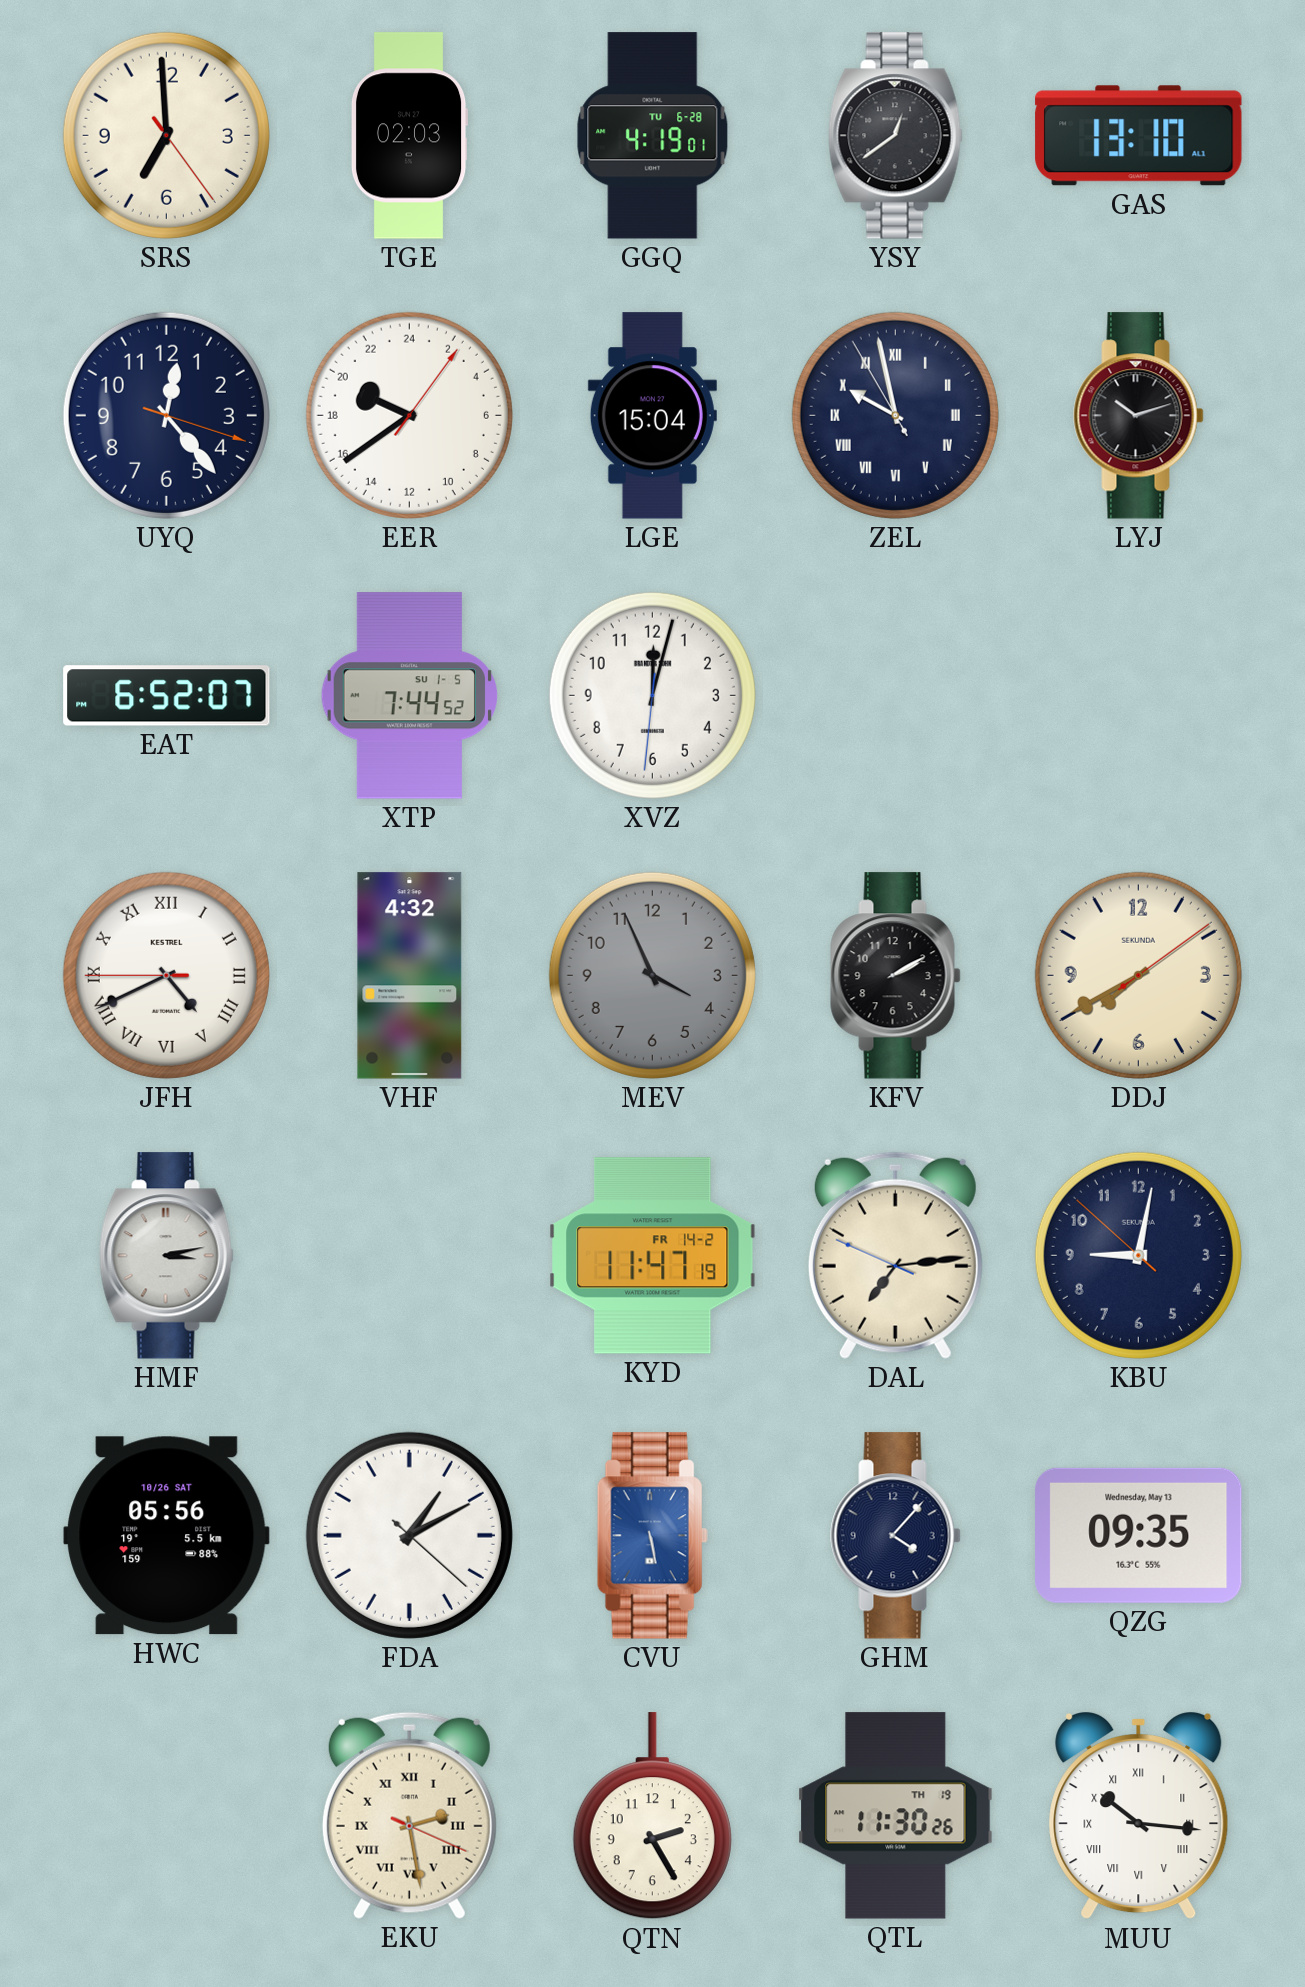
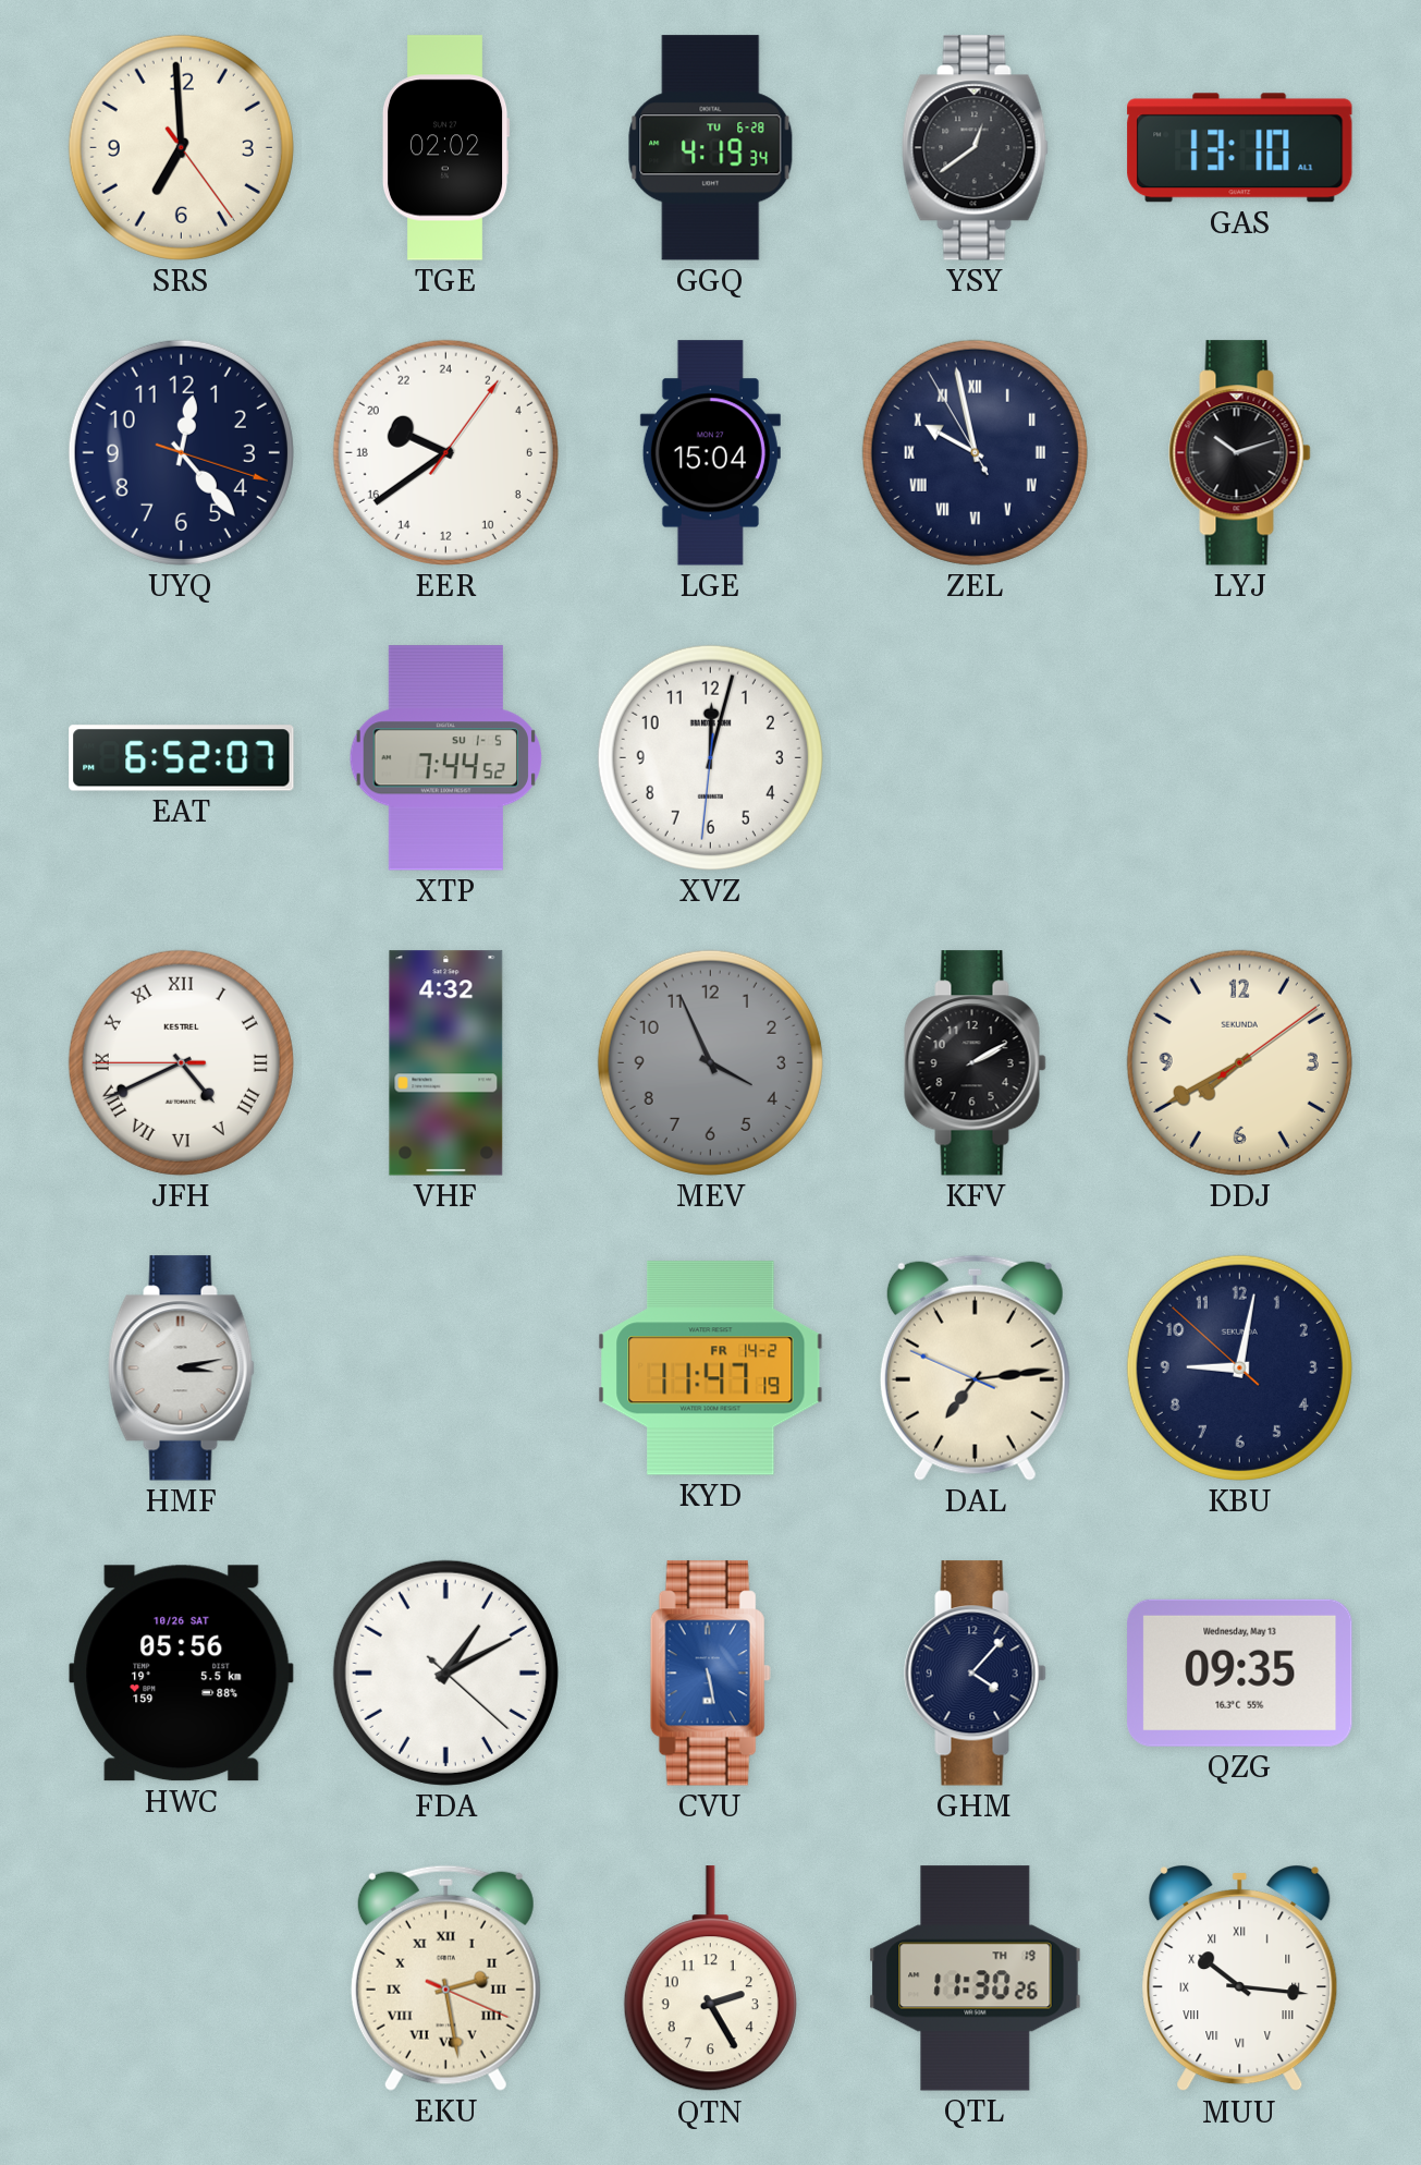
TGE: 02:03 -> 02:02 (445, 148)
GGQ: 4:19:01 -> 4:19:34 (711, 148)
